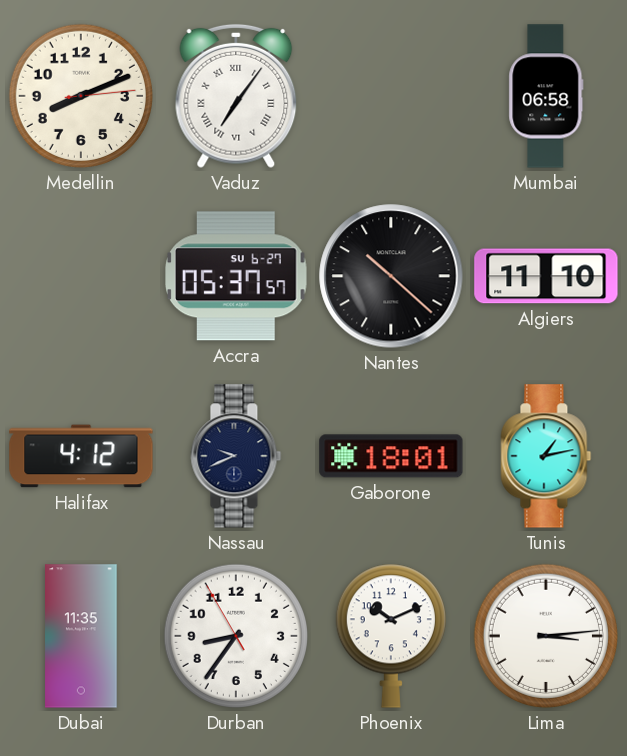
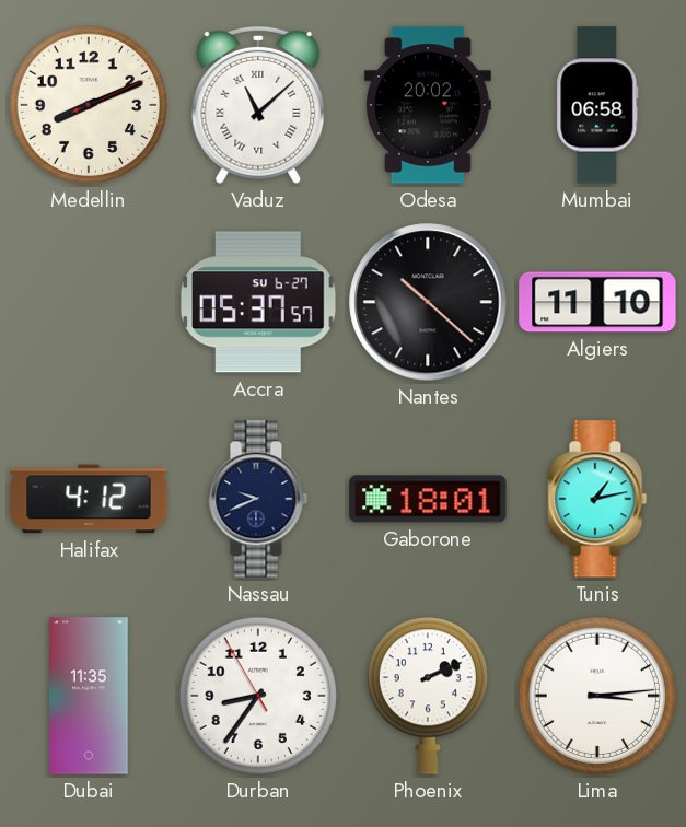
Medellin: 8:11:14 -> 8:11:11 (89, 105)
Vaduz: 7:06 -> 11:08 (258, 105)
Odesa: none -> 20:02 (428, 105)
Phoenix: 10:11 -> 2:11 (428, 696)
